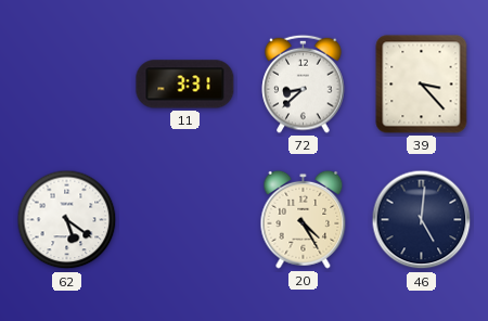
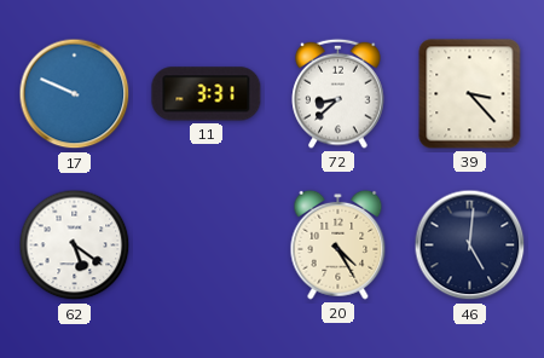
17: none -> 9:49 (75, 94)
